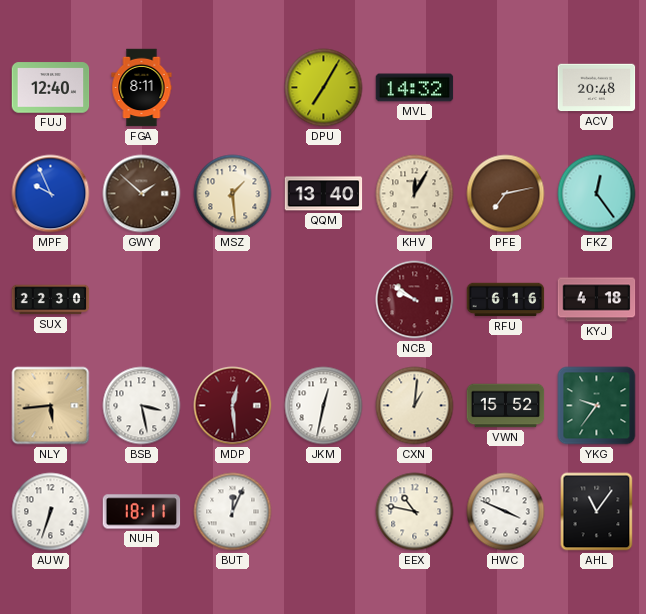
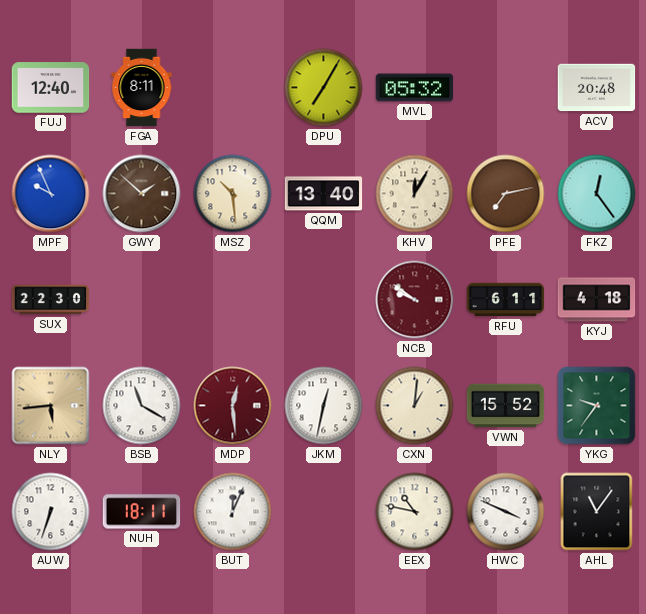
MVL: 14:32 -> 05:32 (415, 88)
MSZ: 1:29 -> 10:29 (233, 194)
RFU: 6:16 -> 6:11 (506, 300)
BSB: 3:28 -> 11:20 (142, 406)
